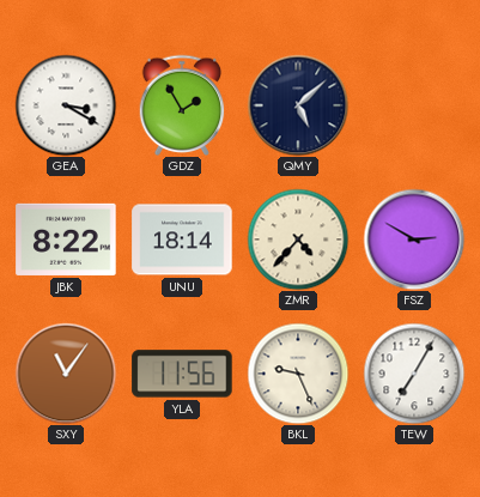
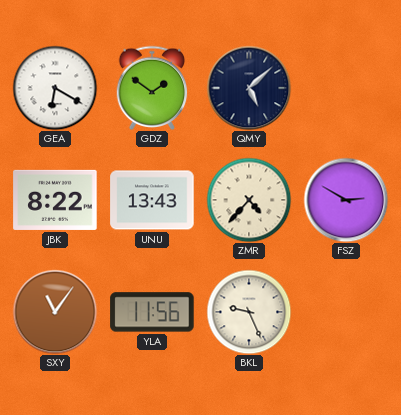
GEA: 3:20 -> 6:20 (55, 88)
GDZ: 1:55 -> 1:51 (152, 88)
UNU: 18:14 -> 13:43 (152, 200)
TEW: 7:05 -> none (414, 374)
